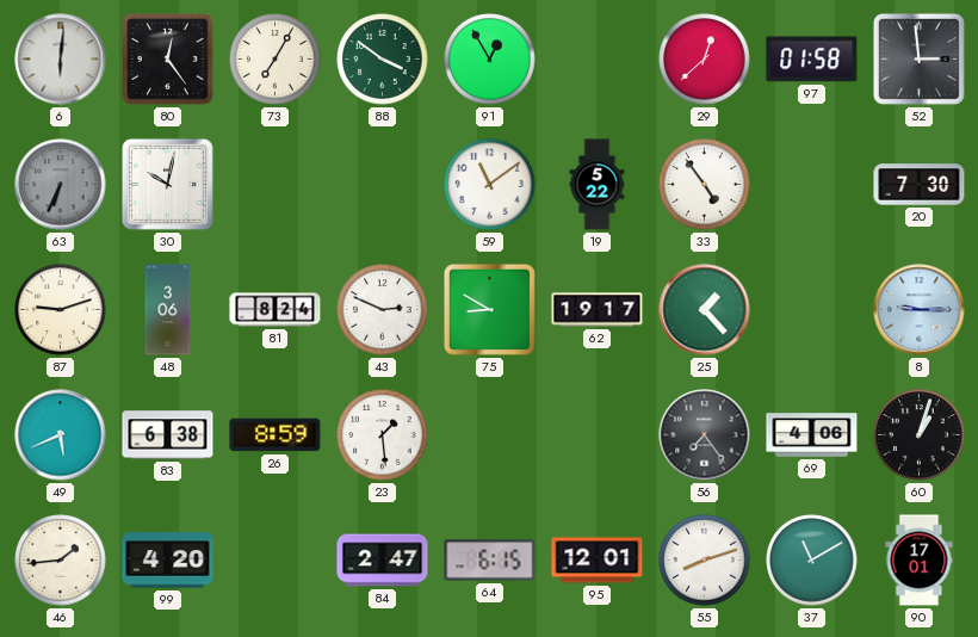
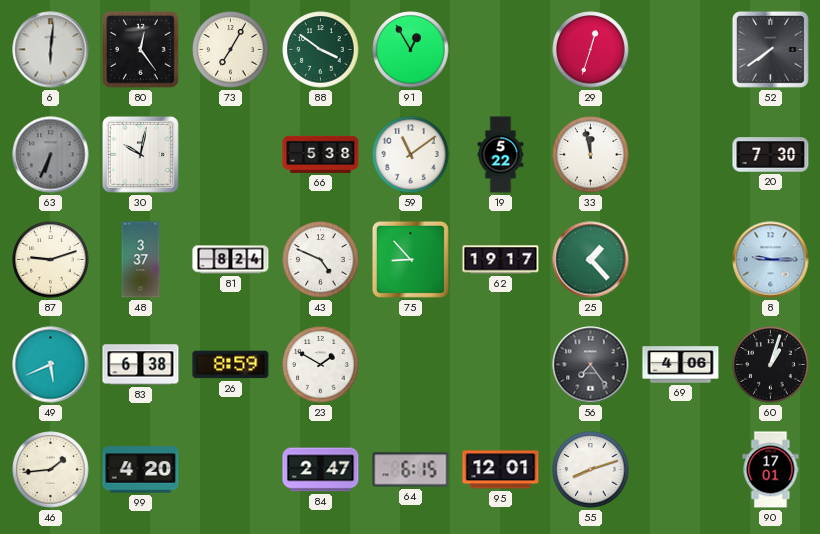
29: 12:38 -> 12:33 (591, 50)
97: 01:58 -> none (812, 60)
52: 2:59 -> 7:39 (770, 49)
66: none -> 5:38 (321, 154)
33: 4:54 -> 11:58 (591, 155)
48: 3:06 -> 3:37 (141, 260)
43: 2:49 -> 4:49 (321, 260)
75: 8:50 -> 8:53 (410, 259)
23: 1:29 -> 1:50 (321, 365)
37: 11:10 -> none (812, 561)
